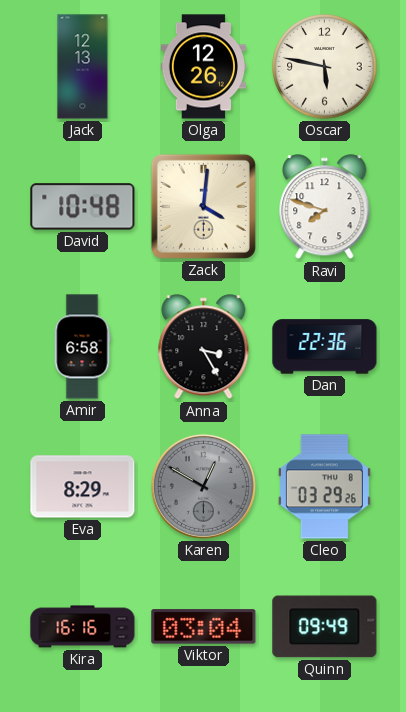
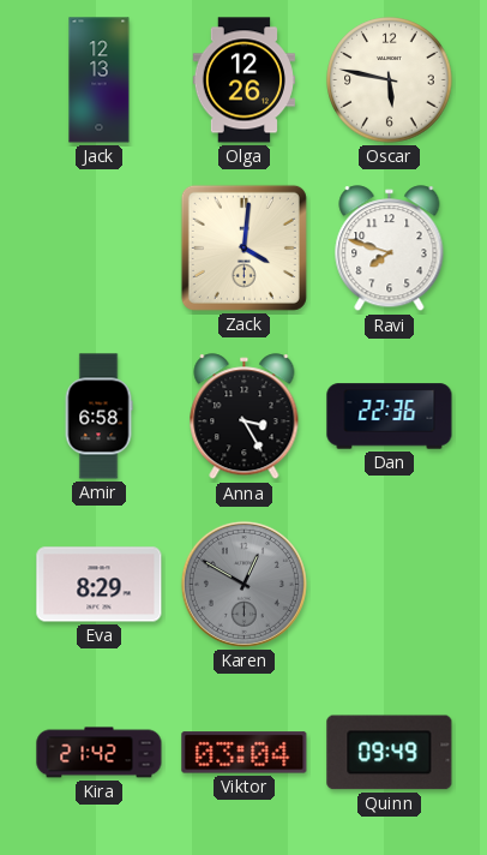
David: 10:48 -> none (83, 207)
Cleo: 03:29 -> none (324, 487)
Kira: 16:16 -> 21:42 (100, 753)
